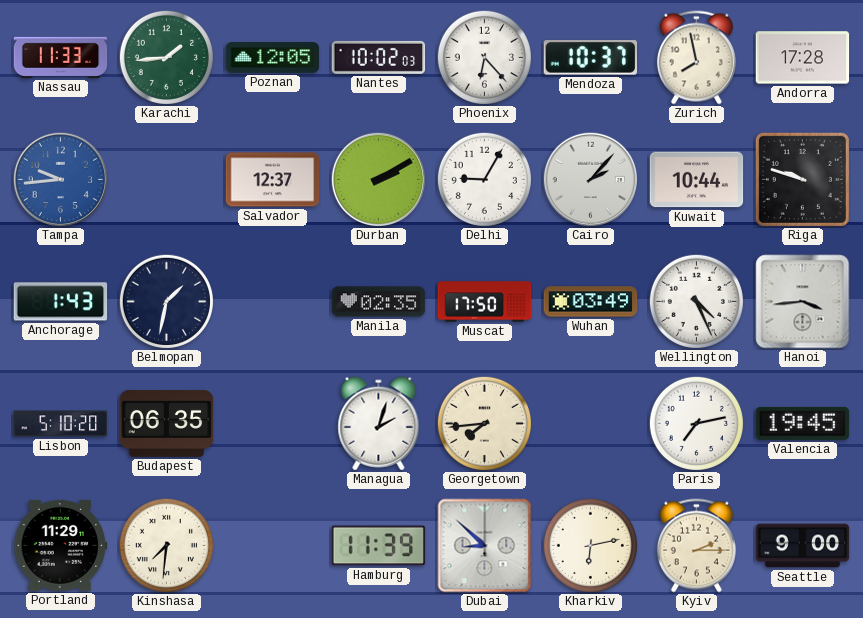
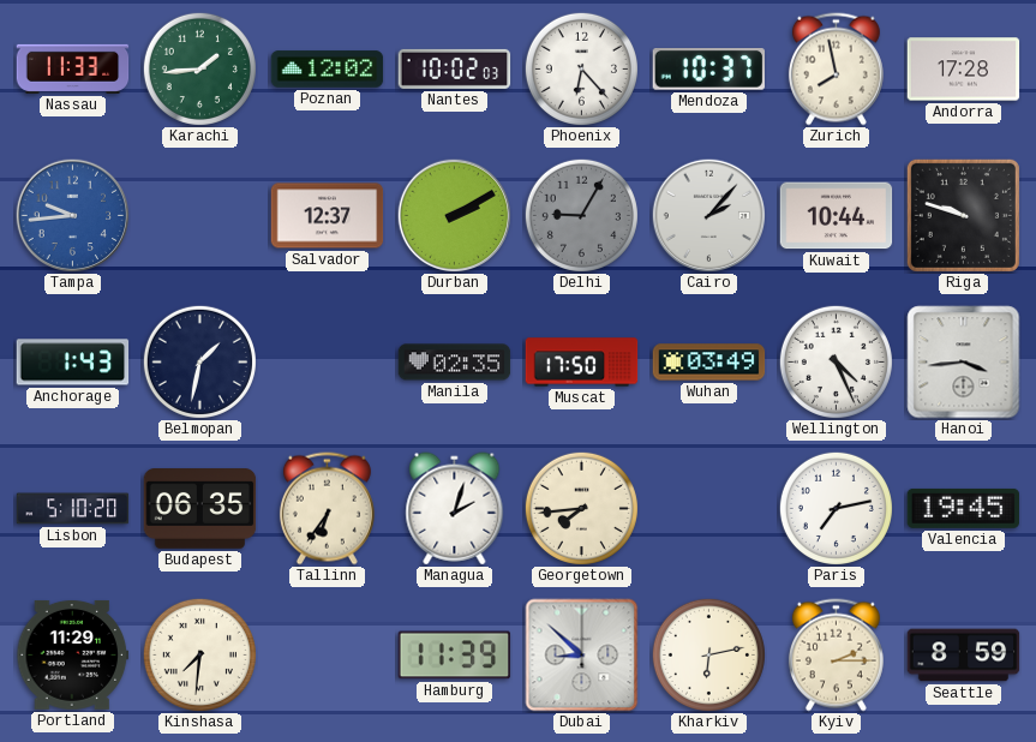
Poznan: 12:05 -> 12:02 (328, 70)
Delhi dial: white -> grey (581, 215)
Tallinn: none -> 6:36 (327, 509)
Seattle: 9:00 -> 8:59 (964, 656)
